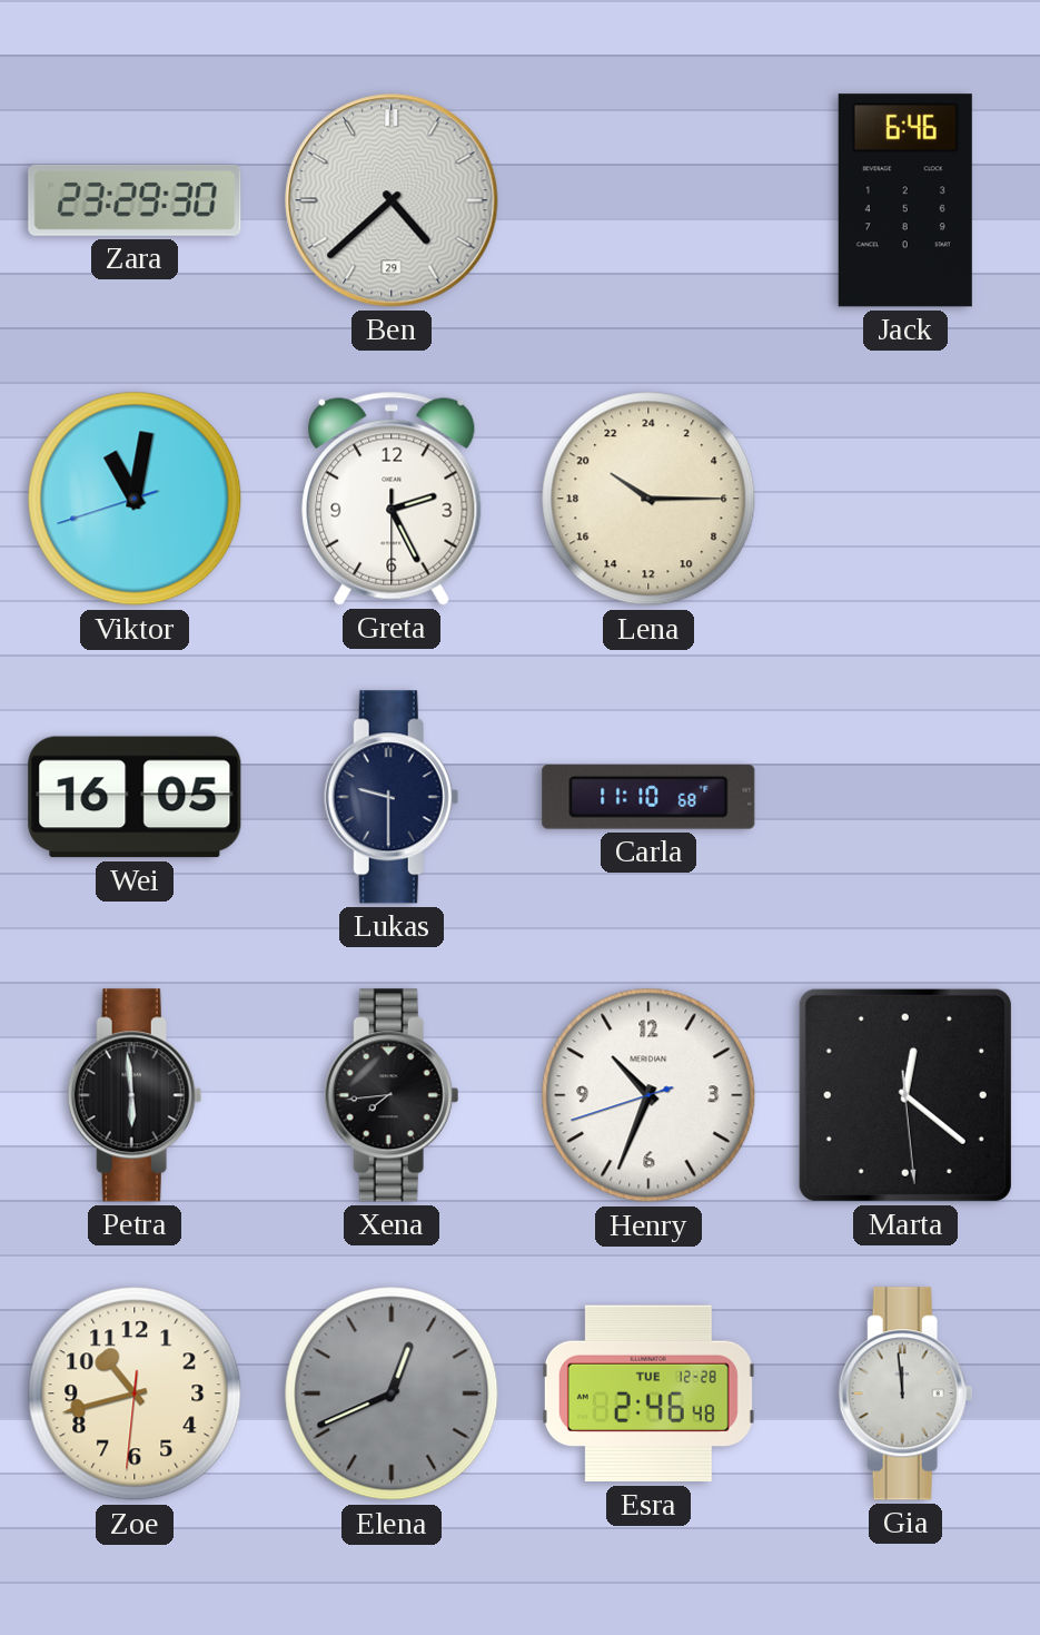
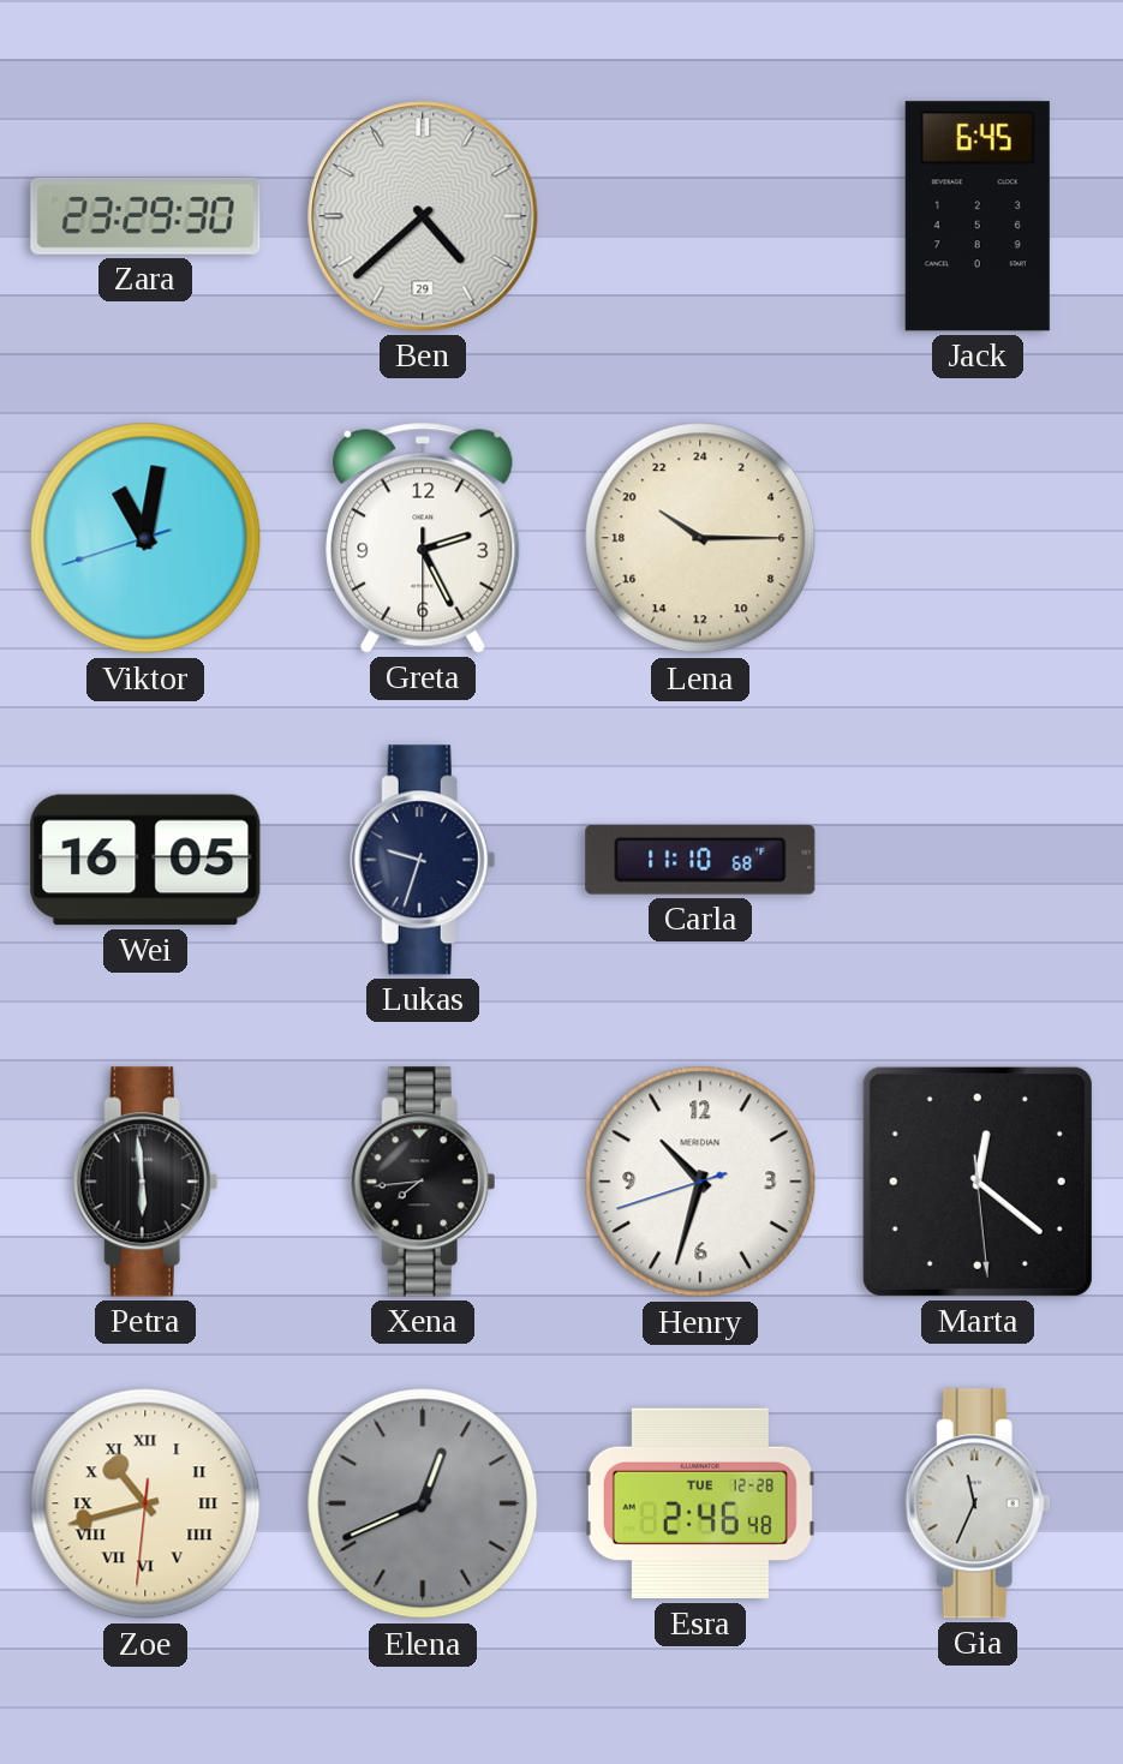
Jack: 6:46 -> 6:45 (978, 216)
Lukas: 9:30 -> 9:33 (423, 860)
Henry: 10:33 -> 10:32 (700, 1182)
Zoe numerals: Arabic -> Roman (145, 1503)
Gia: 11:59 -> 11:34 (978, 1503)
